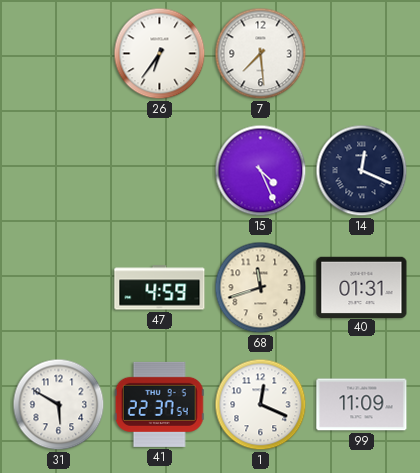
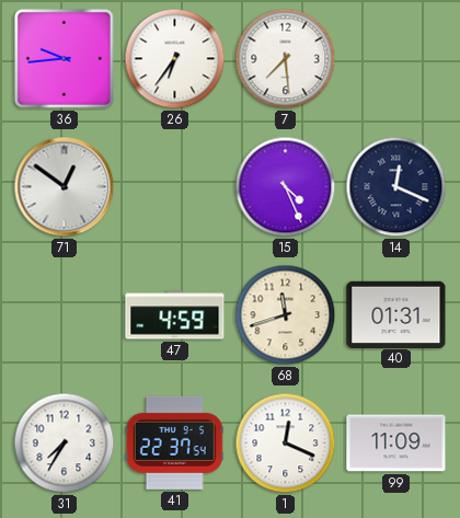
36: none -> 9:44 (64, 58)
71: none -> 12:51 (65, 187)
31: 5:50 -> 7:35 (65, 444)
